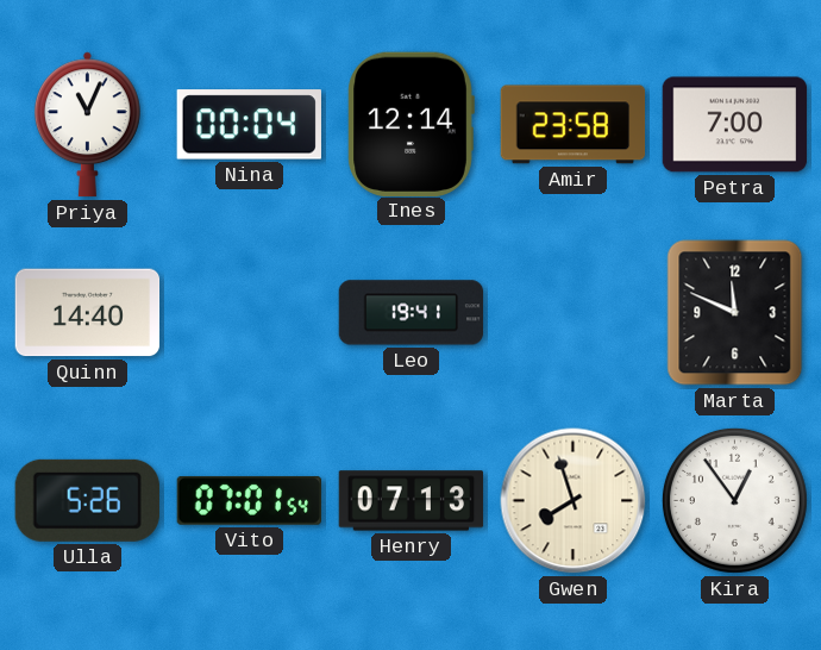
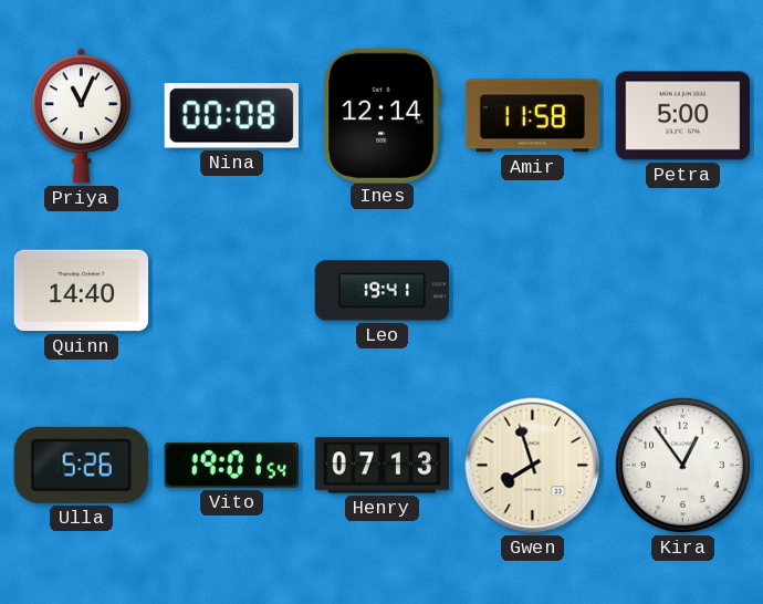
Nina: 00:04 -> 00:08 (231, 116)
Amir: 23:58 -> 11:58 (533, 116)
Petra: 7:00 -> 5:00 (683, 116)
Marta: 11:49 -> none (735, 313)
Vito: 07:01 -> 19:01 (231, 465)
